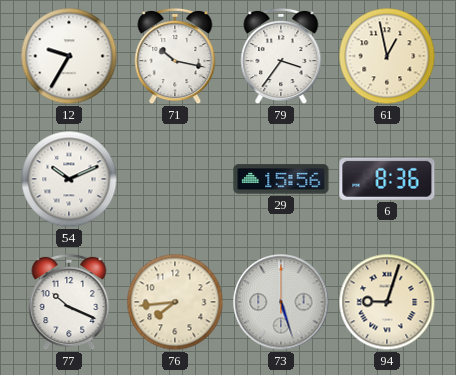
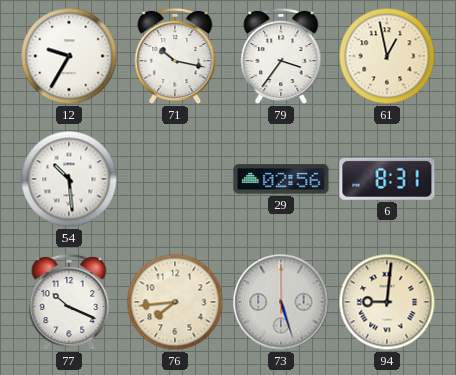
54: 10:11 -> 10:29 (69, 179)
29: 15:56 -> 02:56 (281, 179)
6: 8:36 -> 8:31 (387, 179)
94: 9:03 -> 9:01 (387, 302)
